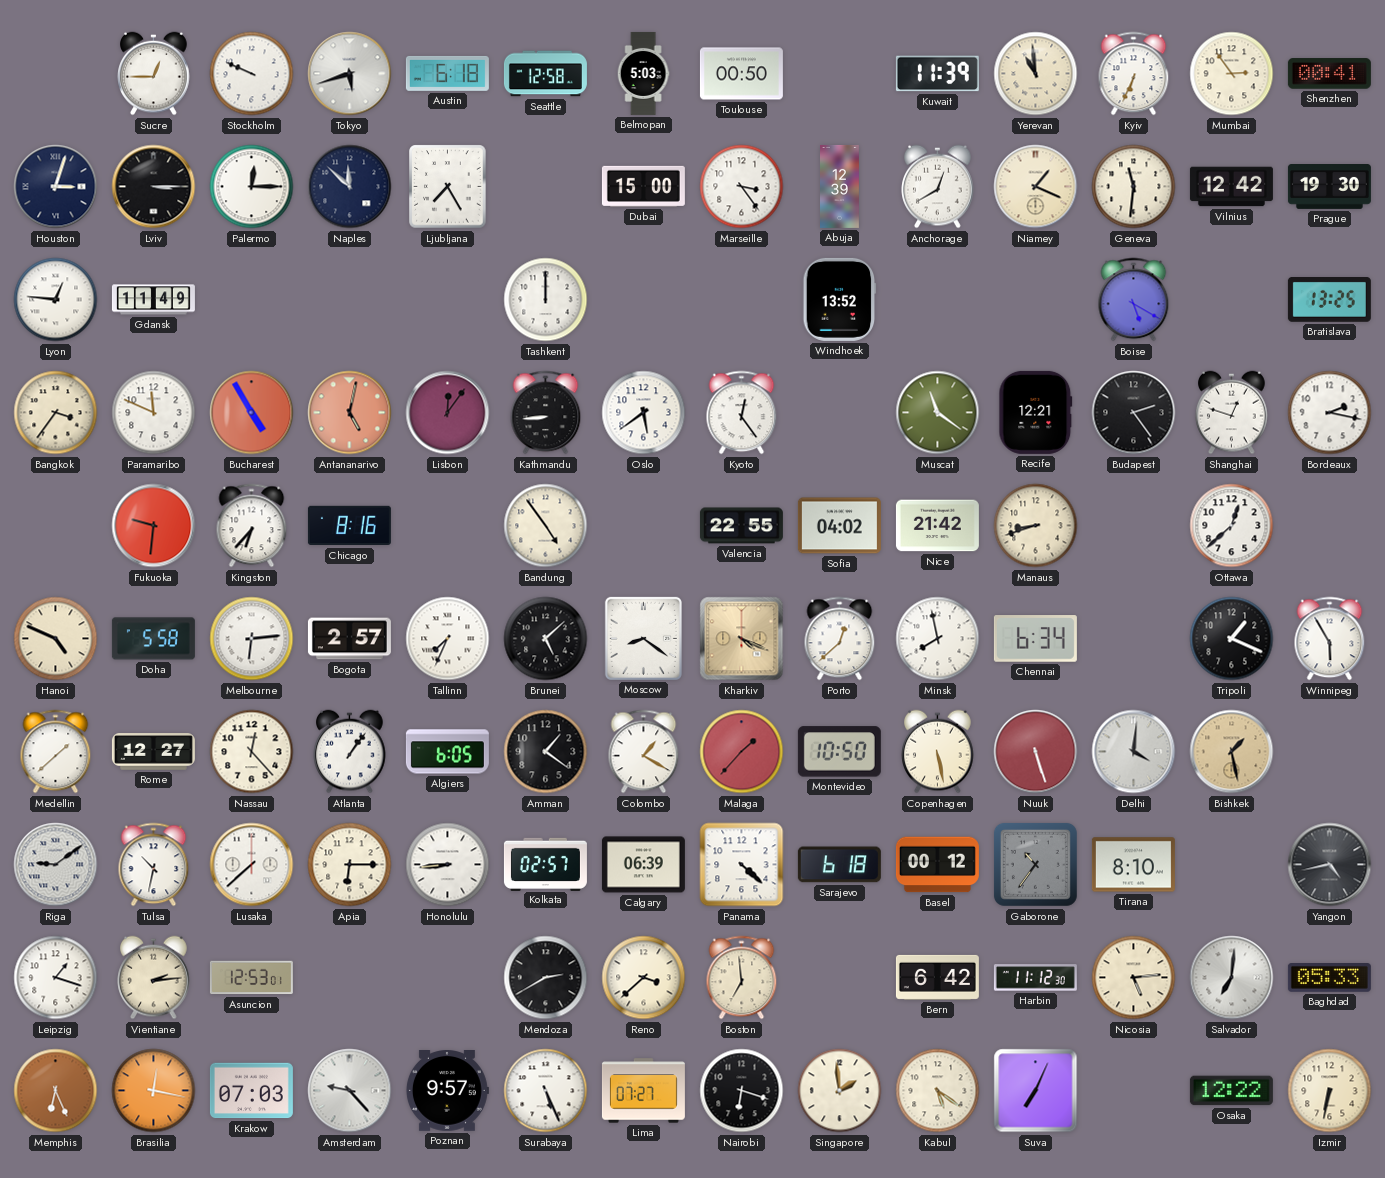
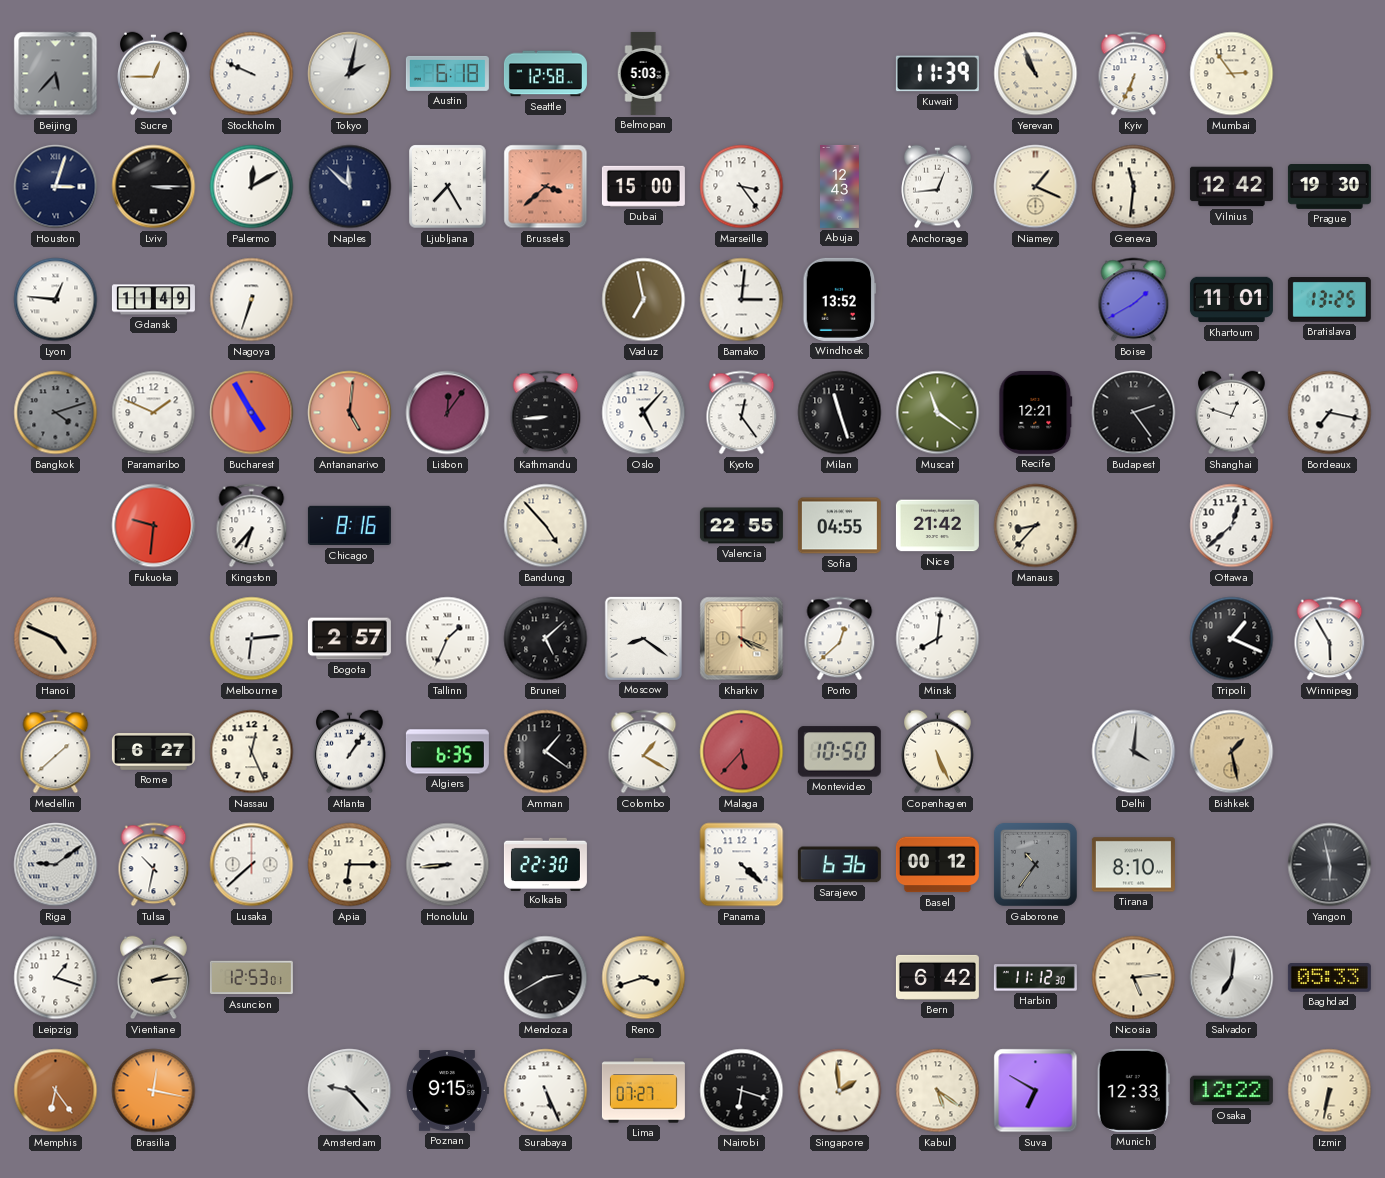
Beijing: none -> 5:37 (56, 74)
Tokyo: 5:42 -> 2:02 (350, 74)
Toulouse: 00:50 -> none (741, 74)
Yerevan: 10:59 -> 10:56 (1036, 74)
Shenzhen: 00:41 -> none (1329, 74)
Palermo: 12:15 -> 12:10 (252, 187)
Brussels: none -> 3:38 (546, 187)
Abuja: 12:39 -> 12:43 (840, 186)
Anchorage: 12:40 -> 12:44 (938, 187)
Nagoya: none -> 6:33 (252, 300)
Tashkent: 12:00 -> none (546, 300)
Vaduz: none -> 6:58 (644, 300)
Bamako: none -> 3:01 (742, 300)
Boise: 5:20 -> 1:40 (1134, 300)
Khartoum: none -> 11:01 (1231, 300)
Bangkok: 3:36 -> 4:12 (56, 413)
Bangkok dial: cream -> grey (56, 413)
Paramaribo: 11:49 -> 1:49 (154, 413)
Antananarivo: 5:02 -> 5:01 (350, 413)
Oslo: 5:39 -> 5:07 (644, 413)
Milan: none -> 11:27 (840, 413)
Bordeaux: 2:17 -> 7:17 (1330, 413)
Bandung: 4:54 -> 4:53 (546, 526)
Sofia: 04:02 -> 04:55 (839, 526)
Manaus: 8:42 -> 8:37 (1036, 526)
Doha: 5:58 -> none (153, 639)
Tallinn: 7:34 -> 1:34 (448, 639)
Minsk: 7:58 -> 8:01 (938, 639)
Chennai: 6:34 -> none (1035, 639)
Rome: 12:27 -> 6:27 (153, 752)
Nassau: 12:23 -> 12:26 (252, 752)
Algiers: 6:05 -> 6:35 (447, 752)
Malaga: 1:37 -> 5:37 (742, 752)
Copenhagen: 5:28 -> 5:26 (938, 752)
Nuuk: 5:27 -> none (1036, 752)
Kolkata: 02:57 -> 22:30 (545, 864)
Calgary: 06:39 -> none (643, 865)
Sarajevo: 6:18 -> 6:36 (839, 865)
Yangon: 4:43 -> 5:58 (1330, 865)
Reno: 3:38 -> 3:42 (644, 978)
Boston: 6:59 -> none (742, 978)
Memphis: 6:26 -> 6:24 (56, 1091)
Krakow: 07:03 -> none (251, 1091)
Poznan: 9:57 -> 9:15 (447, 1091)
Suva: 7:04 -> 6:50 (1036, 1091)
Munich: none -> 12:33 (1133, 1090)
